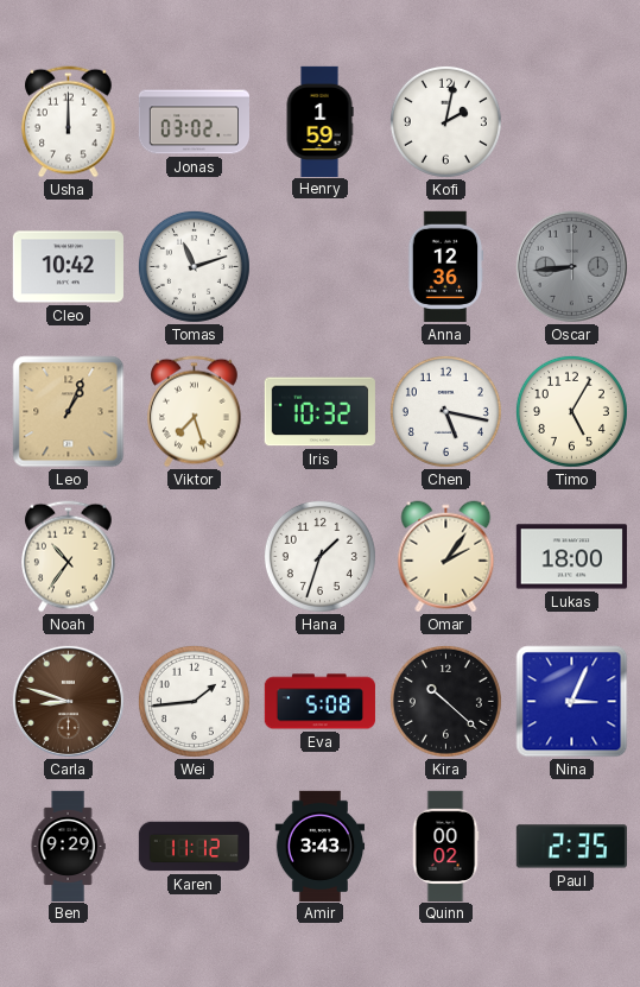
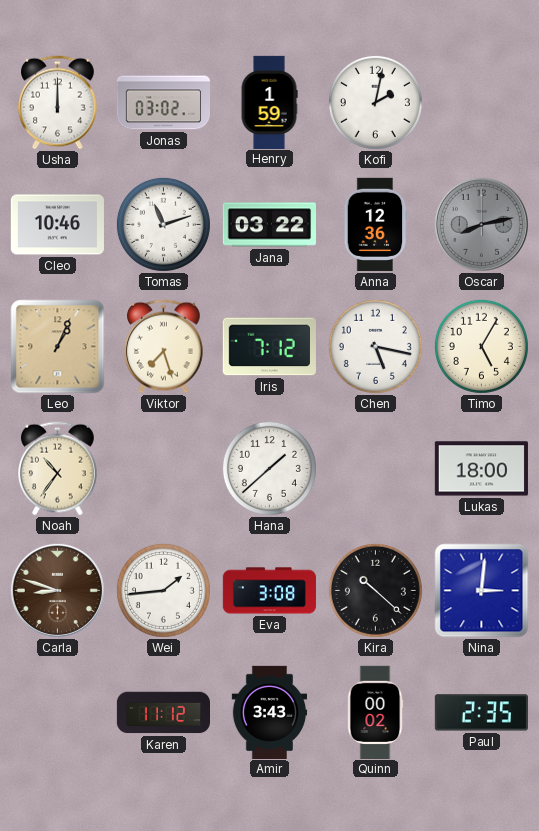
Cleo: 10:42 -> 10:46 (57, 225)
Jana: none -> 03:22 (269, 225)
Oscar: 8:44 -> 8:13 (481, 224)
Iris: 10:32 -> 7:12 (269, 347)
Hana: 1:33 -> 1:38 (269, 468)
Omar: 2:06 -> none (446, 557)
Eva: 5:08 -> 3:08 (269, 591)
Nina: 3:04 -> 3:01 (482, 591)
Ben: 9:29 -> none (68, 846)
